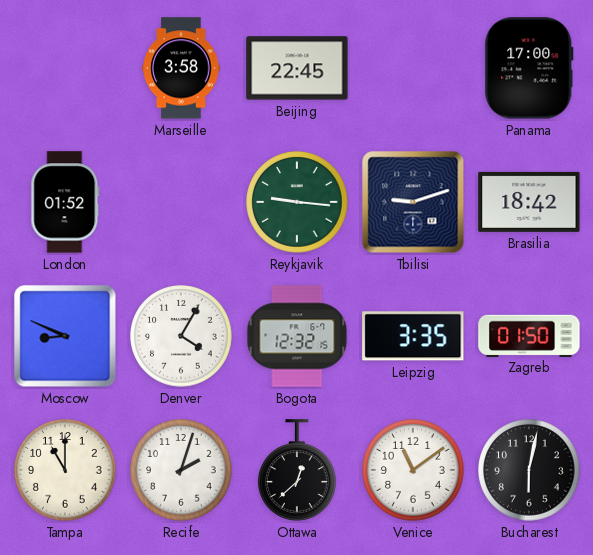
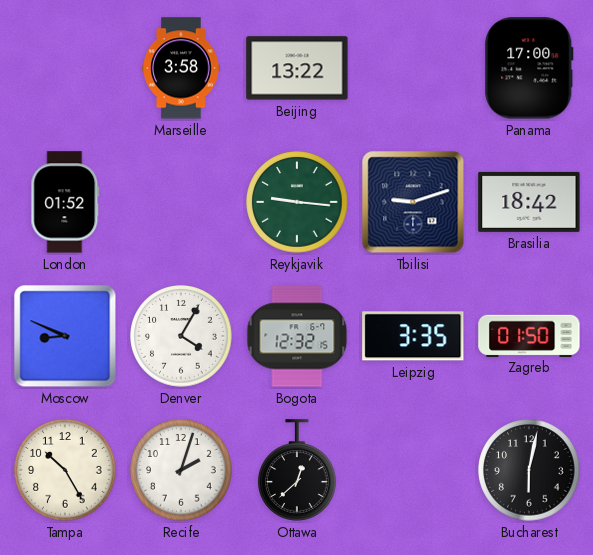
Beijing: 22:45 -> 13:22 (297, 68)
Tampa: 11:00 -> 10:25 (65, 470)
Venice: 11:09 -> none (413, 470)
